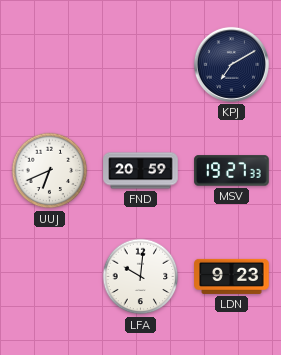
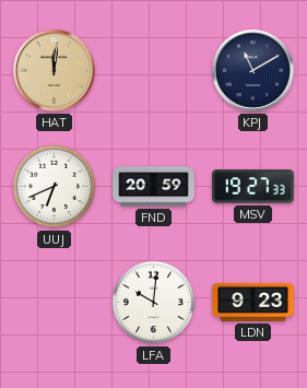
HAT: none -> 12:01 (54, 70)
KPJ: 7:10 -> 11:10 (252, 70)
